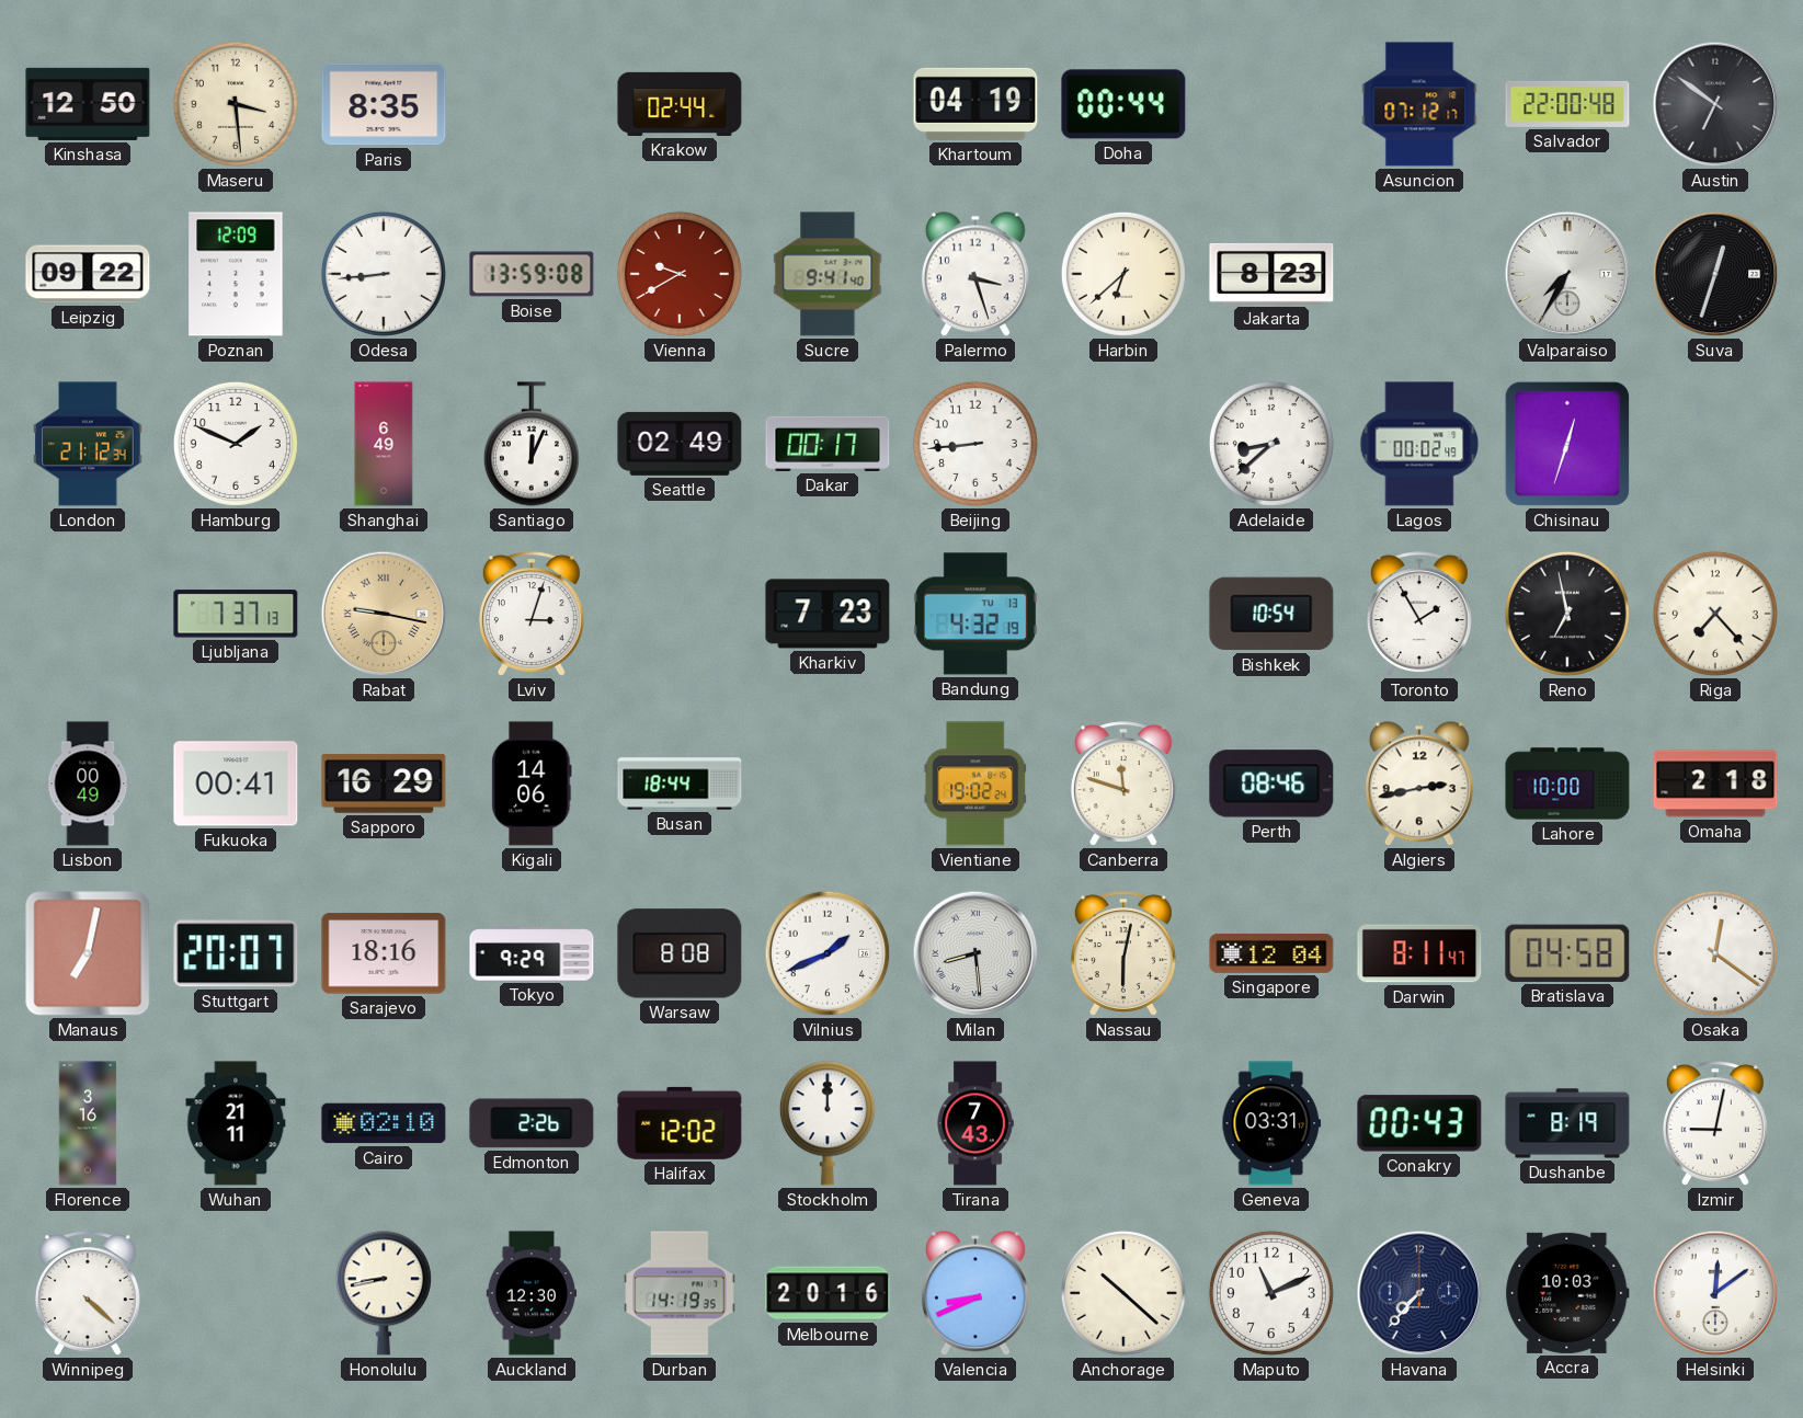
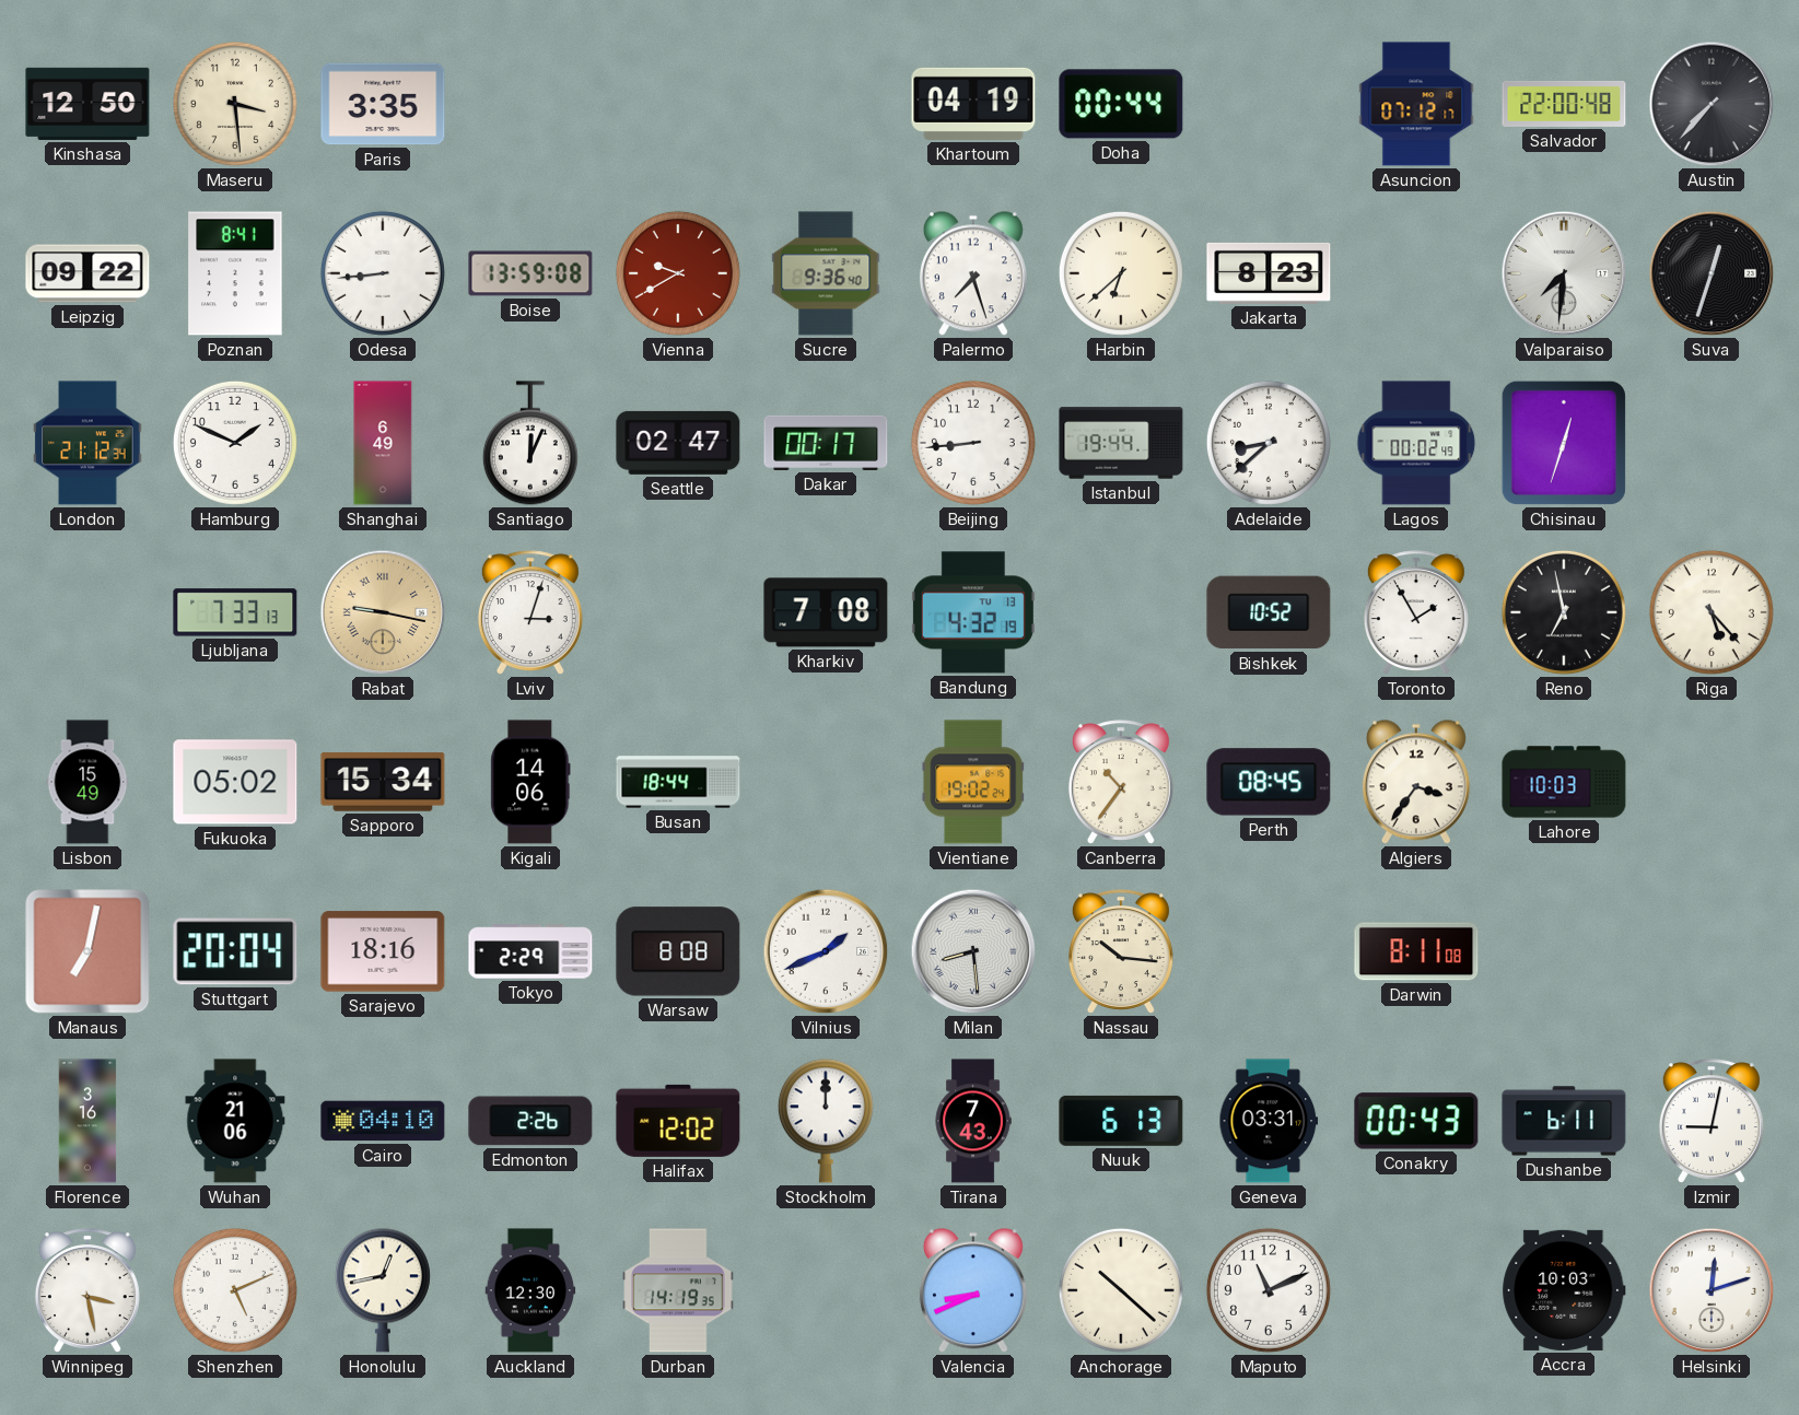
Paris: 8:35 -> 3:35 (383, 104)
Krakow: 02:44 -> none (680, 104)
Austin: 6:51 -> 7:37 (1712, 104)
Poznan: 12:09 -> 8:41 (235, 273)
Sucre: 9:41 -> 9:36 (826, 273)
Palermo: 3:27 -> 7:27 (973, 273)
Valparaiso: 7:35 -> 7:31 (1564, 273)
Seattle: 02:49 -> 02:47 (678, 443)
Istanbul: none -> 19:44 (1121, 443)
Ljubljana: 7:37 -> 7:33 (235, 612)
Kharkiv: 7:23 -> 7:08 (826, 612)
Bishkek: 10:54 -> 10:52 (1269, 612)
Riga: 7:23 -> 5:23 (1712, 612)
Lisbon: 00:49 -> 15:49 (87, 782)
Fukuoka: 00:41 -> 05:02 (235, 782)
Sapporo: 16:29 -> 15:34 (383, 782)
Canberra: 11:48 -> 10:36 (1121, 782)
Perth: 08:46 -> 08:45 (1269, 782)
Algiers: 2:43 -> 3:36 (1416, 782)
Lahore: 10:00 -> 10:03 (1564, 782)
Omaha: 2:18 -> none (1715, 784)
Stuttgart: 20:07 -> 20:04 (235, 951)
Tokyo: 9:29 -> 2:29 (530, 951)
Nassau: 6:02 -> 10:16 (1121, 951)
Singapore: 12:04 -> none (1271, 953)
Darwin: 8:11:47 -> 8:11:08 (1416, 951)
Bratislava: 04:58 -> none (1567, 953)
Osaka: 12:21 -> none (1715, 953)
Wuhan: 21:11 -> 21:06 (235, 1121)
Cairo: 02:10 -> 04:10 (383, 1121)
Nuuk: none -> 6:13 (1121, 1121)
Dushanbe: 8:19 -> 6:11 (1564, 1121)
Winnipeg: 4:22 -> 3:28 (87, 1290)
Shenzhen: none -> 5:11 (235, 1290)
Honolulu: 8:43 -> 12:43 (383, 1290)
Melbourne: 20:16 -> none (828, 1293)
Havana: 7:37 -> none (1419, 1293)
Helsinki: 12:09 -> 12:12 (1712, 1290)
